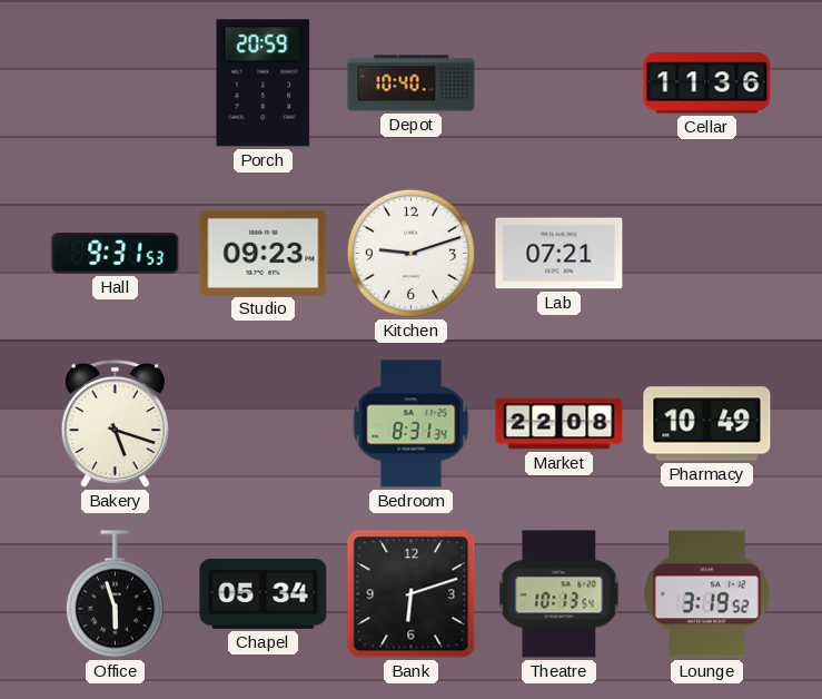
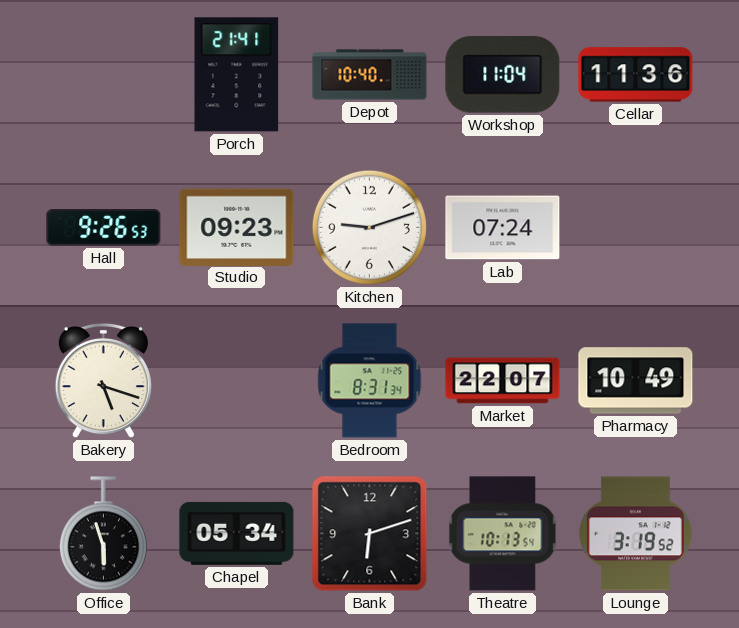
Porch: 20:59 -> 21:41 (237, 75)
Workshop: none -> 11:04 (503, 75)
Hall: 9:31 -> 9:26 (104, 228)
Lab: 07:21 -> 07:24 (503, 228)
Market: 22:08 -> 22:07 (503, 381)
